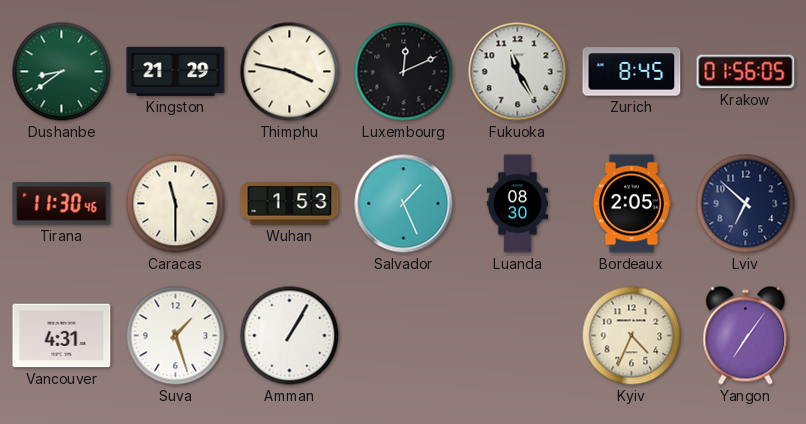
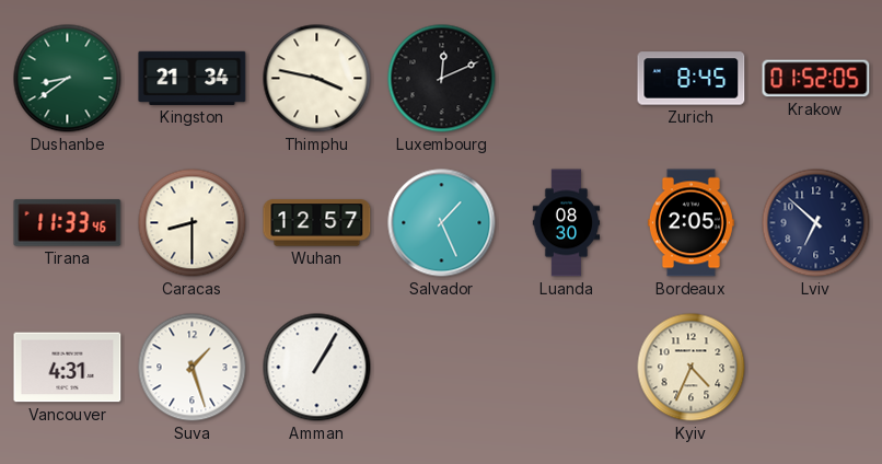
Kingston: 21:29 -> 21:34 (193, 78)
Fukuoka: 11:25 -> none (518, 72)
Krakow: 01:56 -> 01:52 (816, 79)
Tirana: 11:30 -> 11:33 (68, 223)
Caracas: 11:30 -> 8:30 (193, 223)
Wuhan: 1:53 -> 12:57 (317, 223)
Yangon: 7:06 -> none (746, 336)
